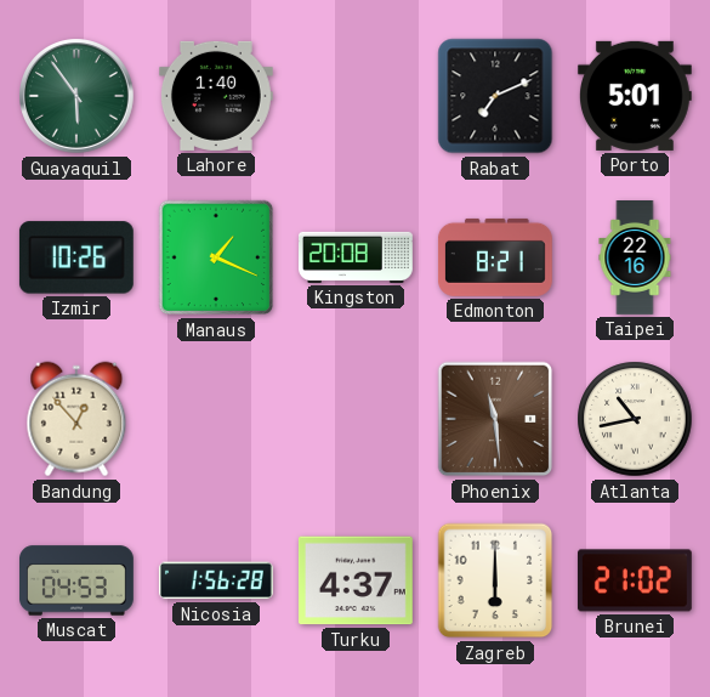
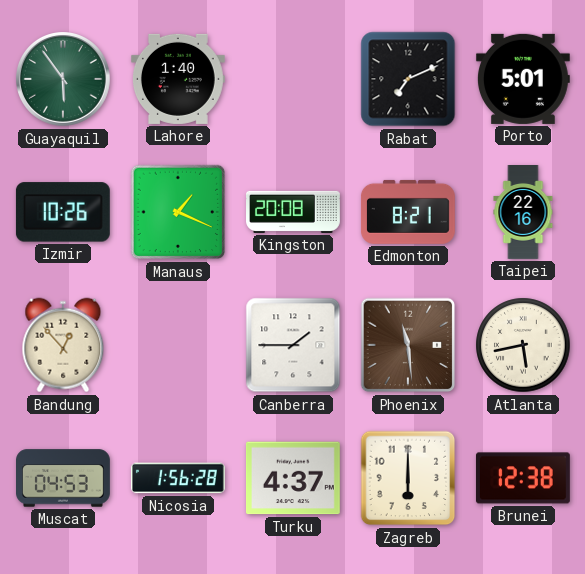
Canberra: none -> 1:45 (293, 345)
Atlanta: 10:43 -> 5:43 (523, 345)
Brunei: 21:02 -> 12:38 (523, 478)
